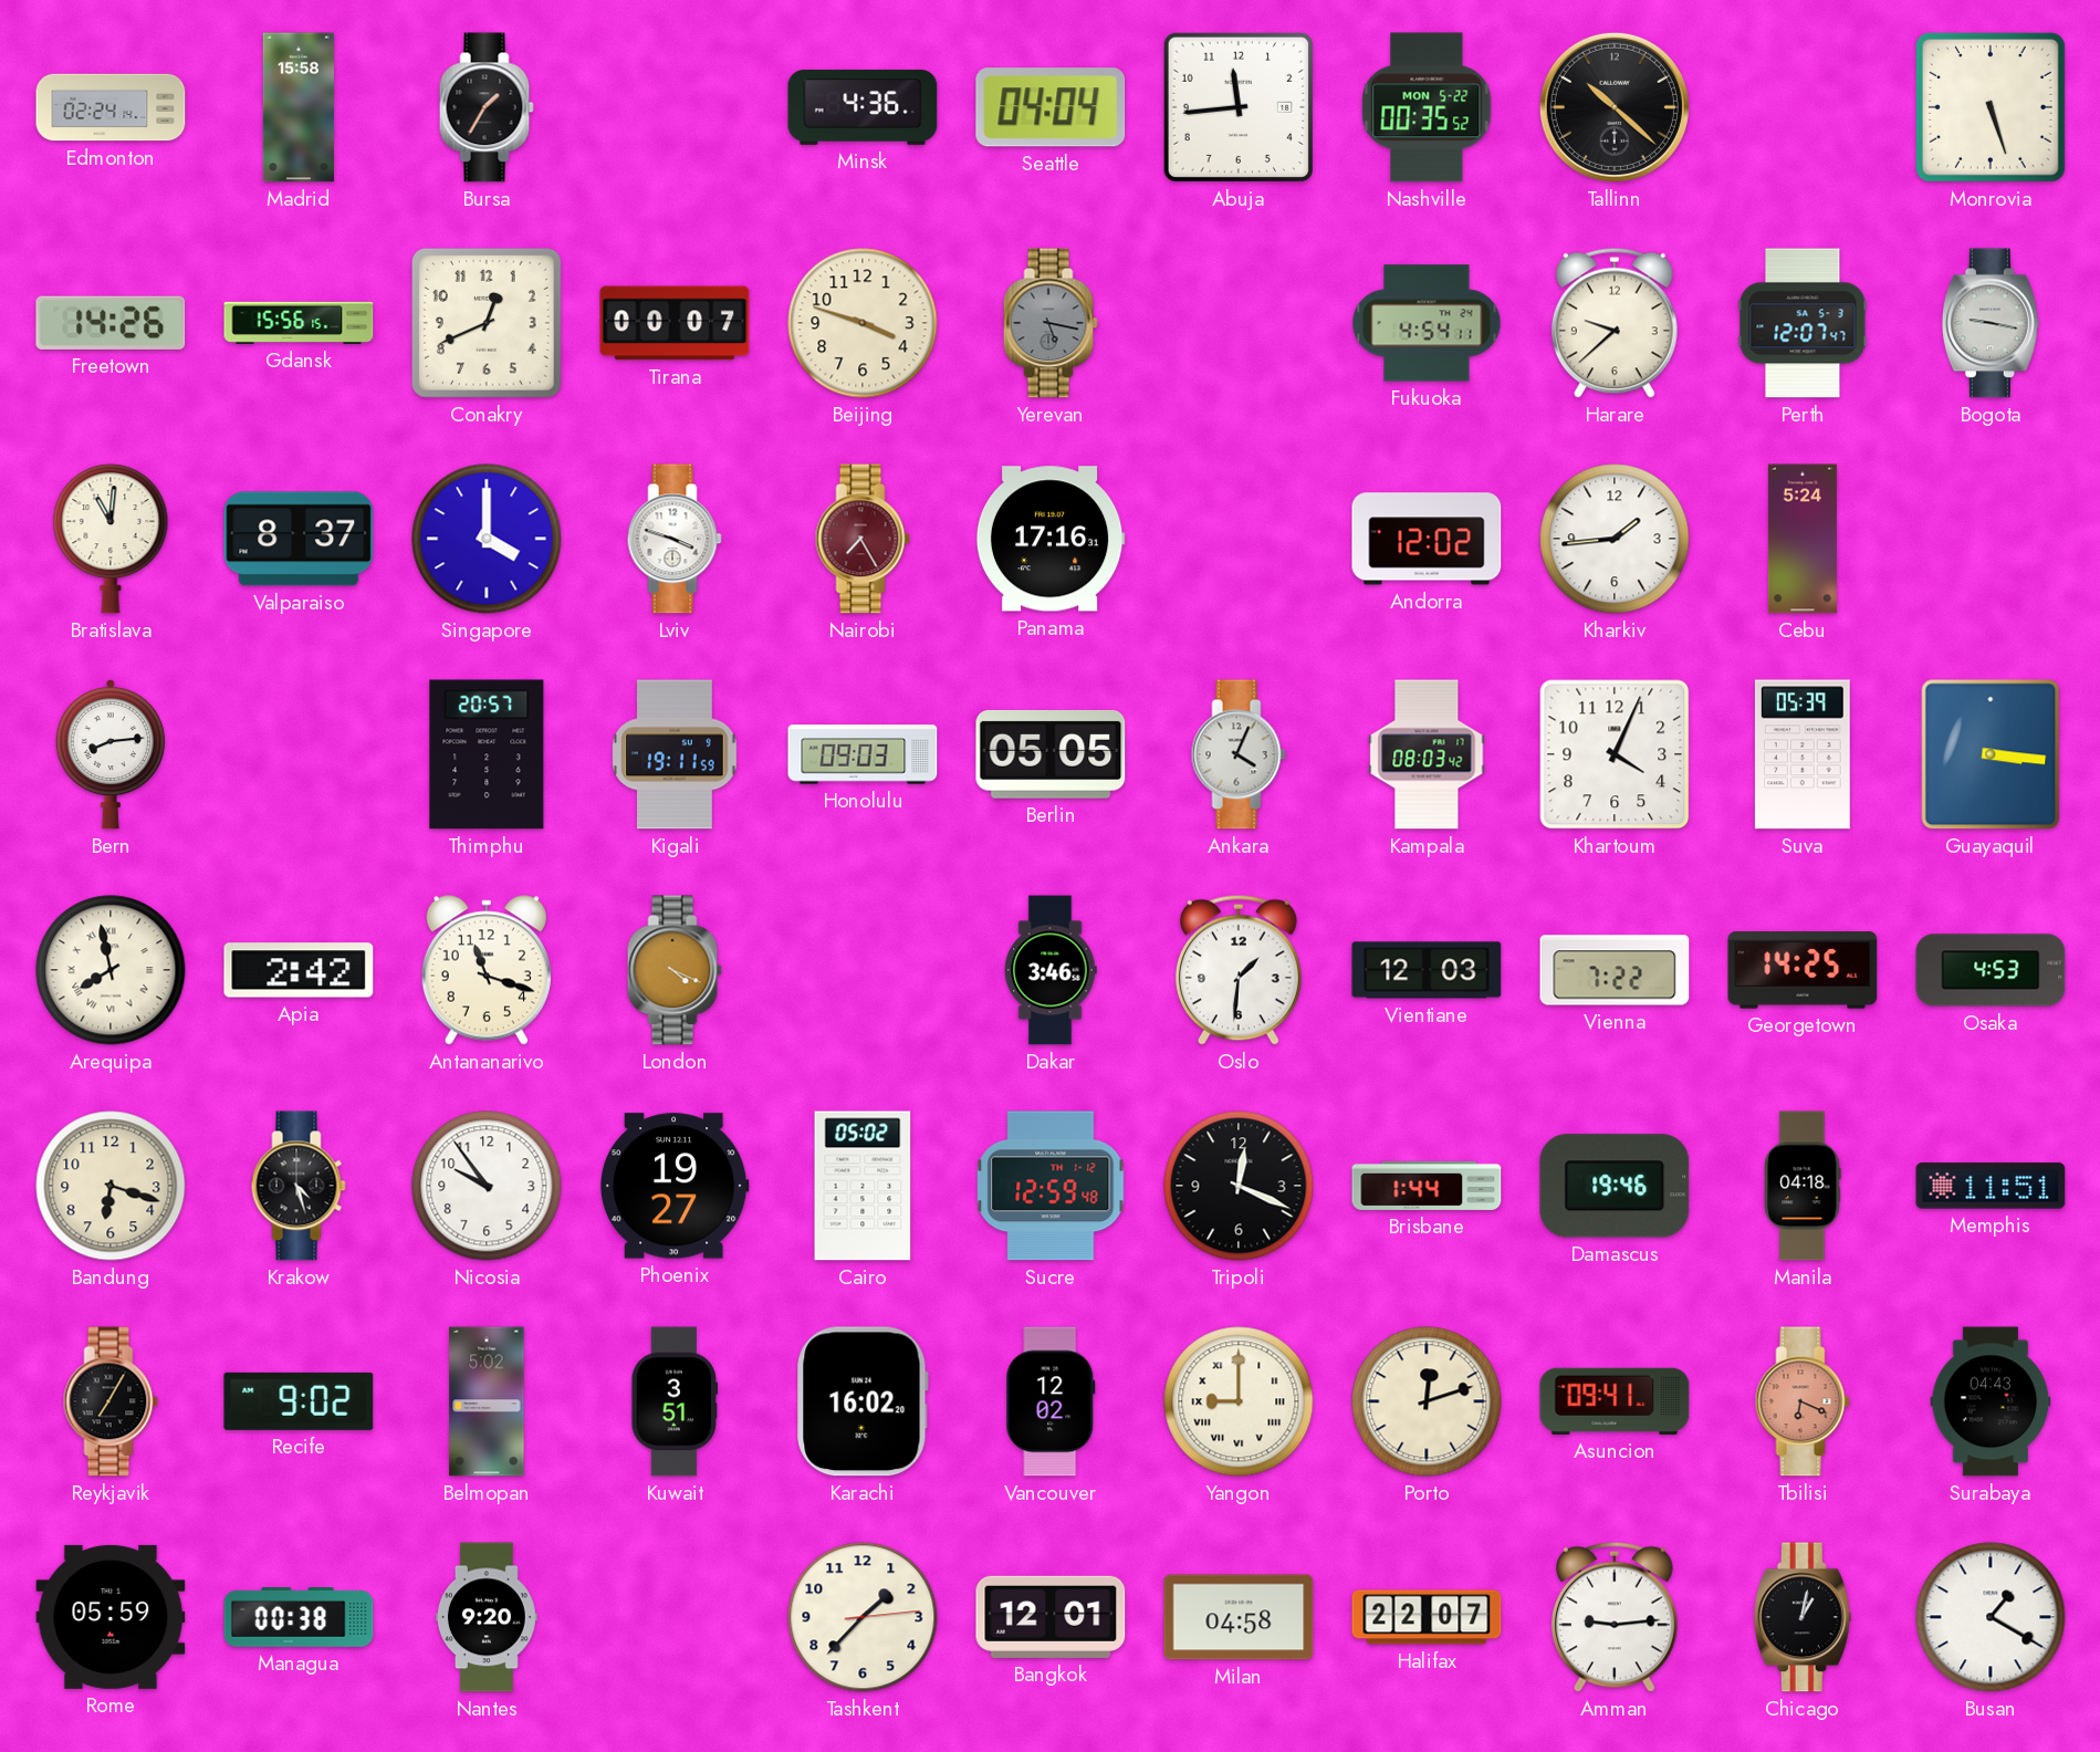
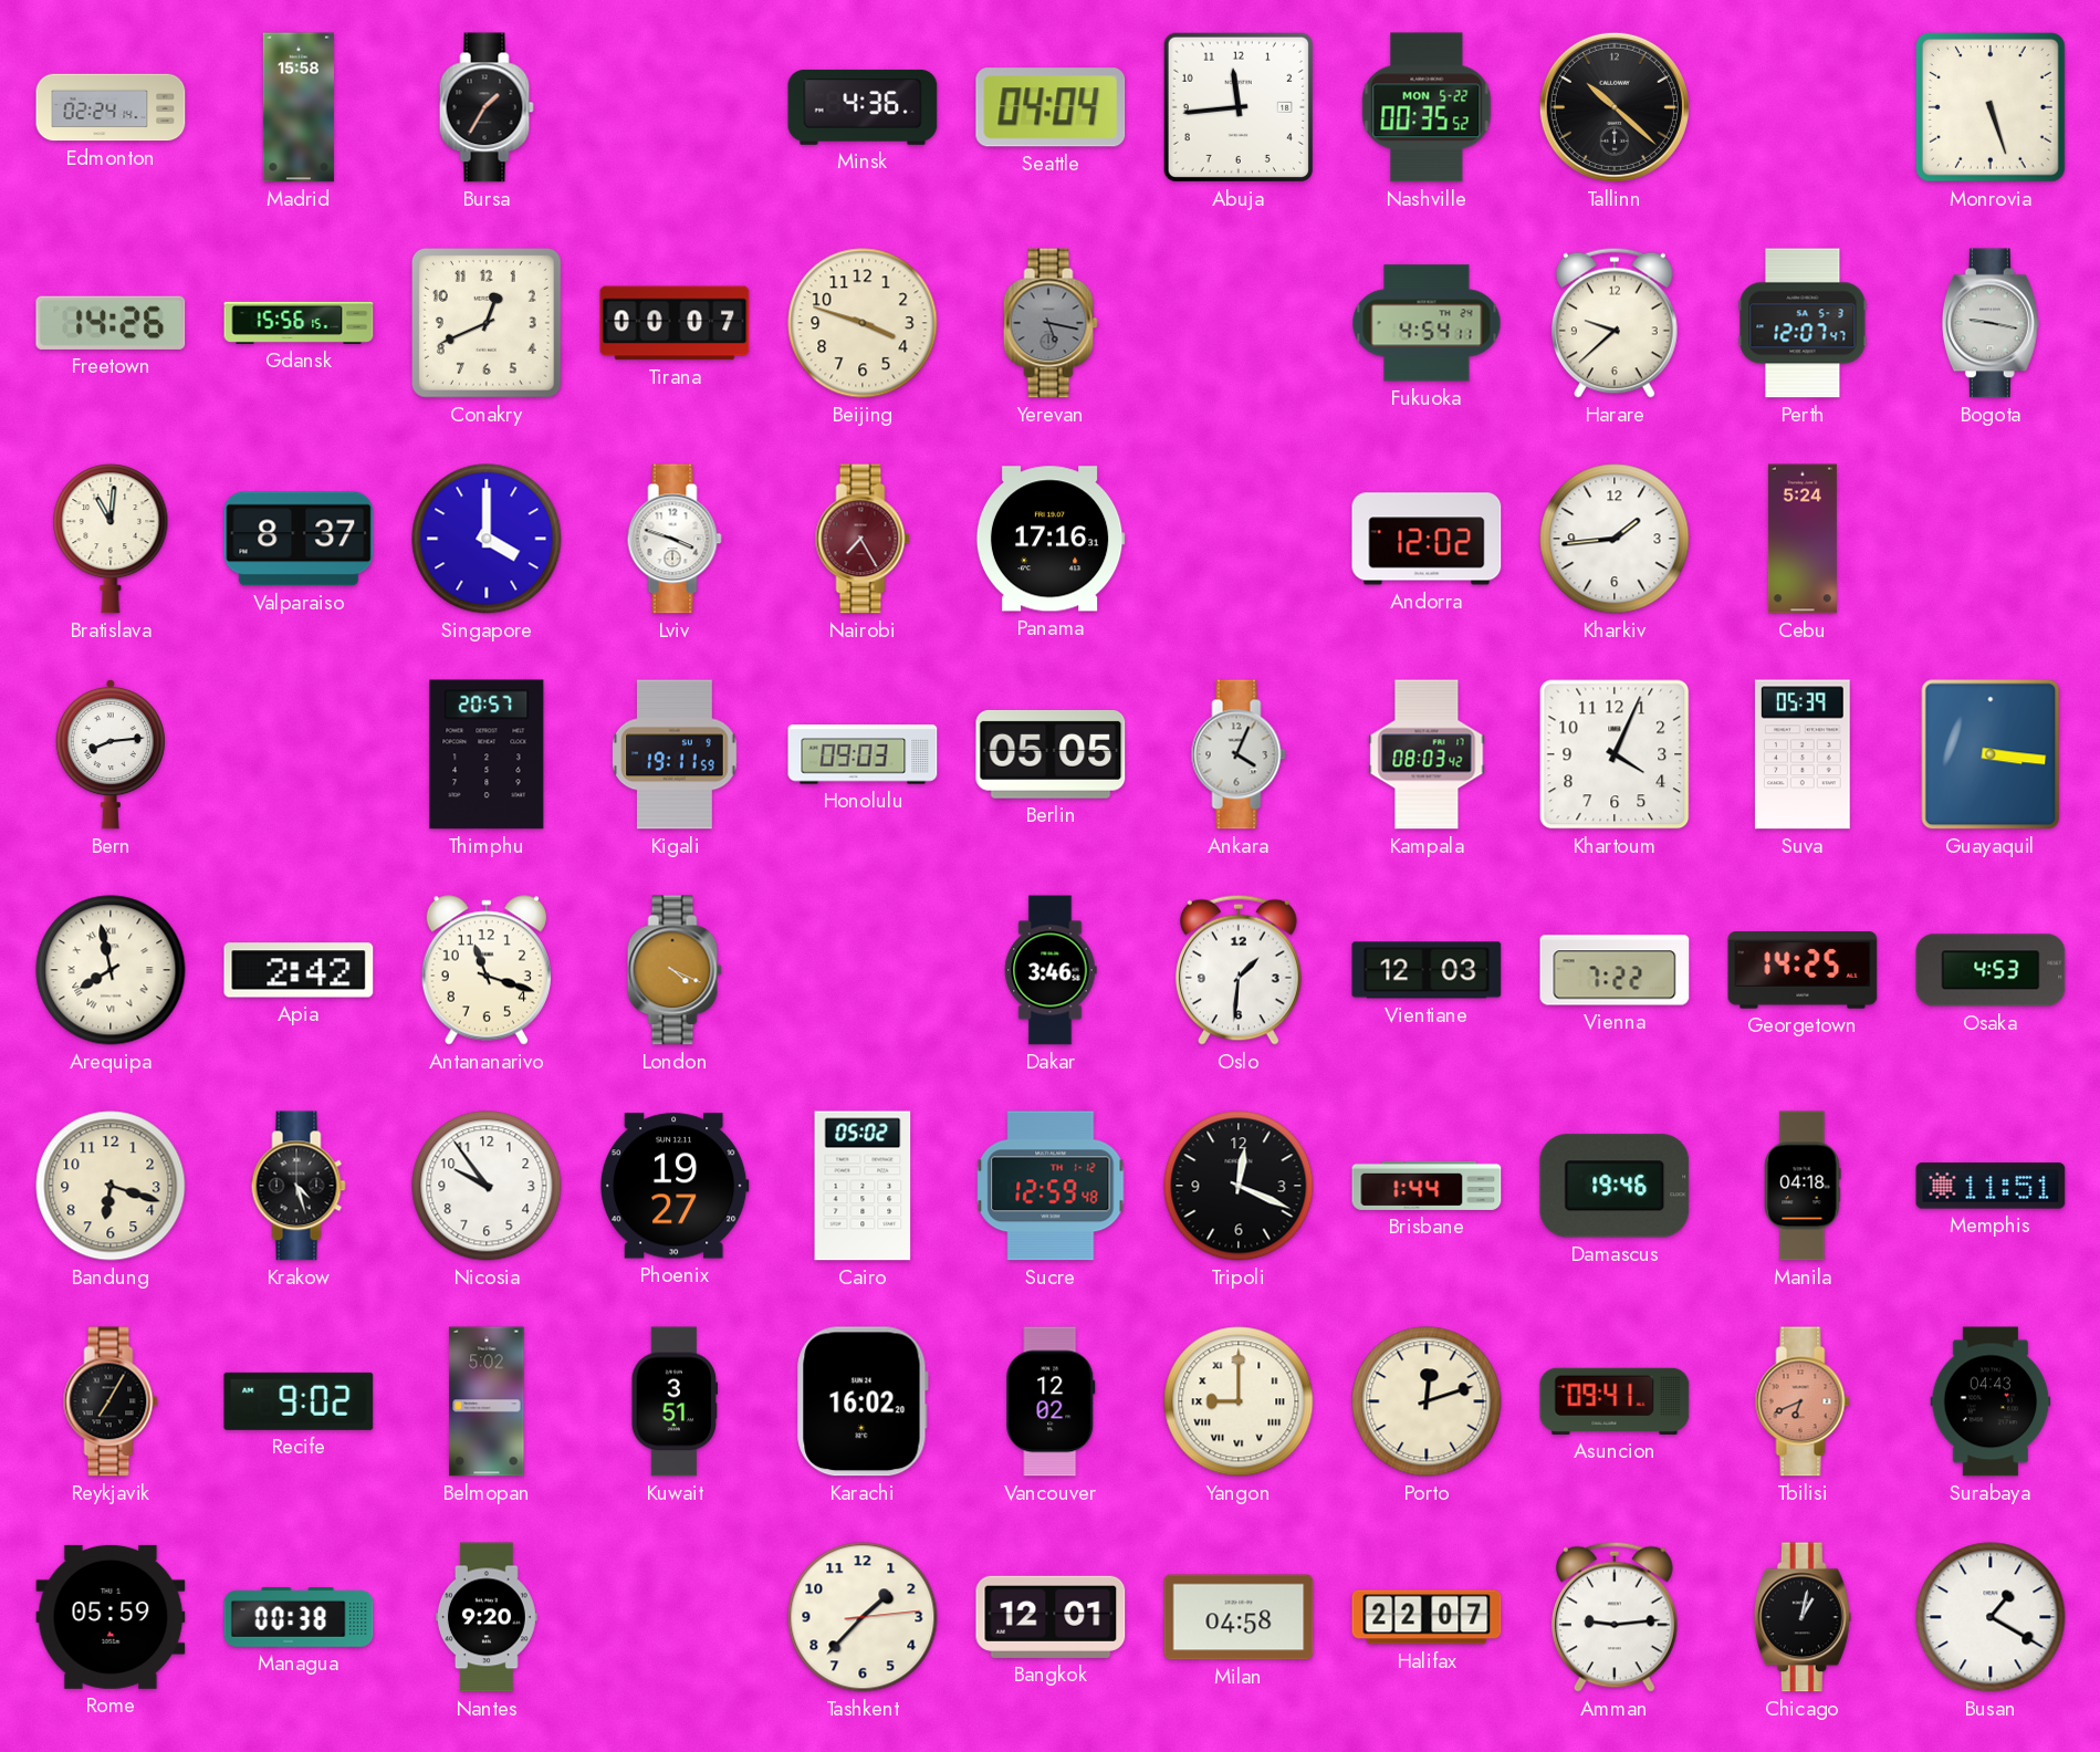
Tbilisi: 6:19 -> 6:41 (1803, 1401)
